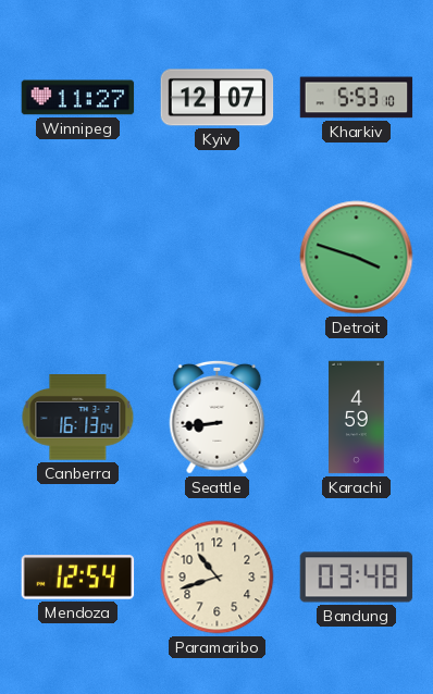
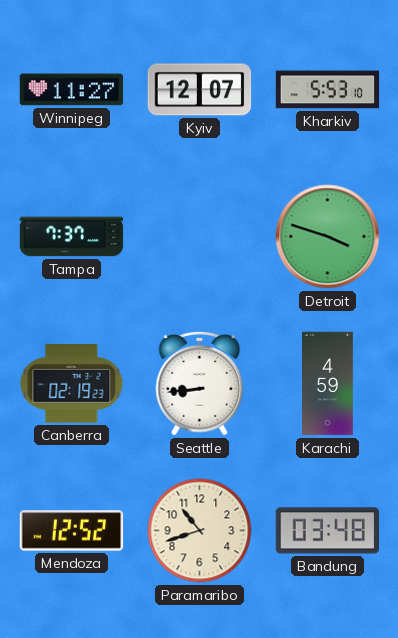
Tampa: none -> 7:37 (72, 237)
Canberra: 16:13 -> 02:19 (72, 384)
Mendoza: 12:54 -> 12:52 (72, 531)
